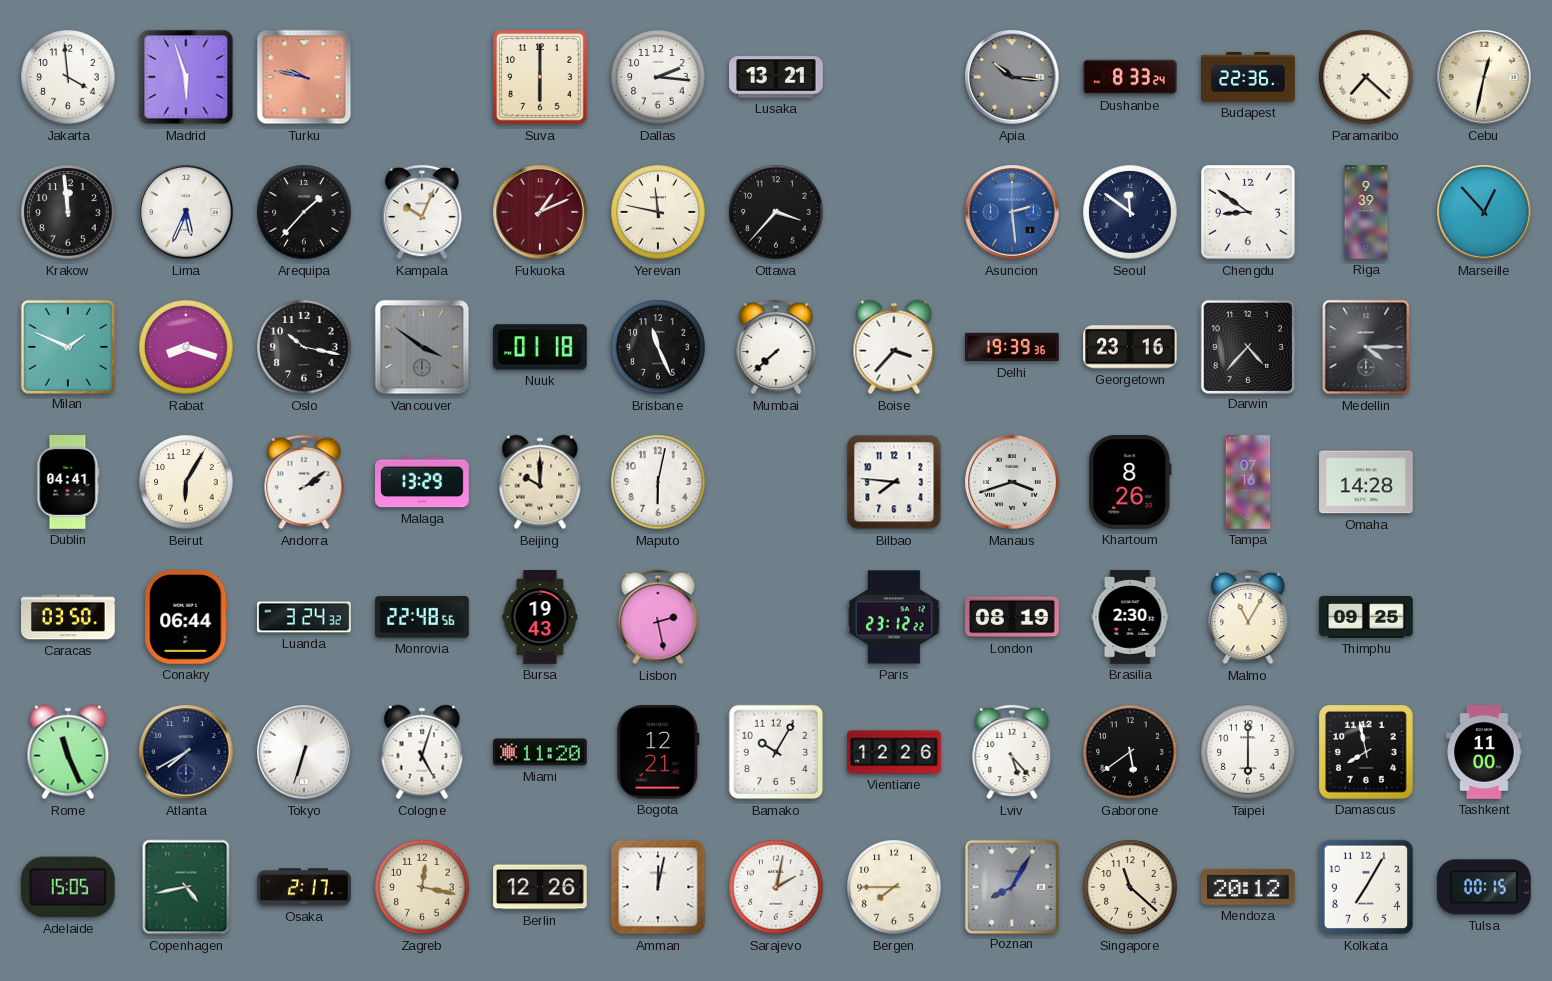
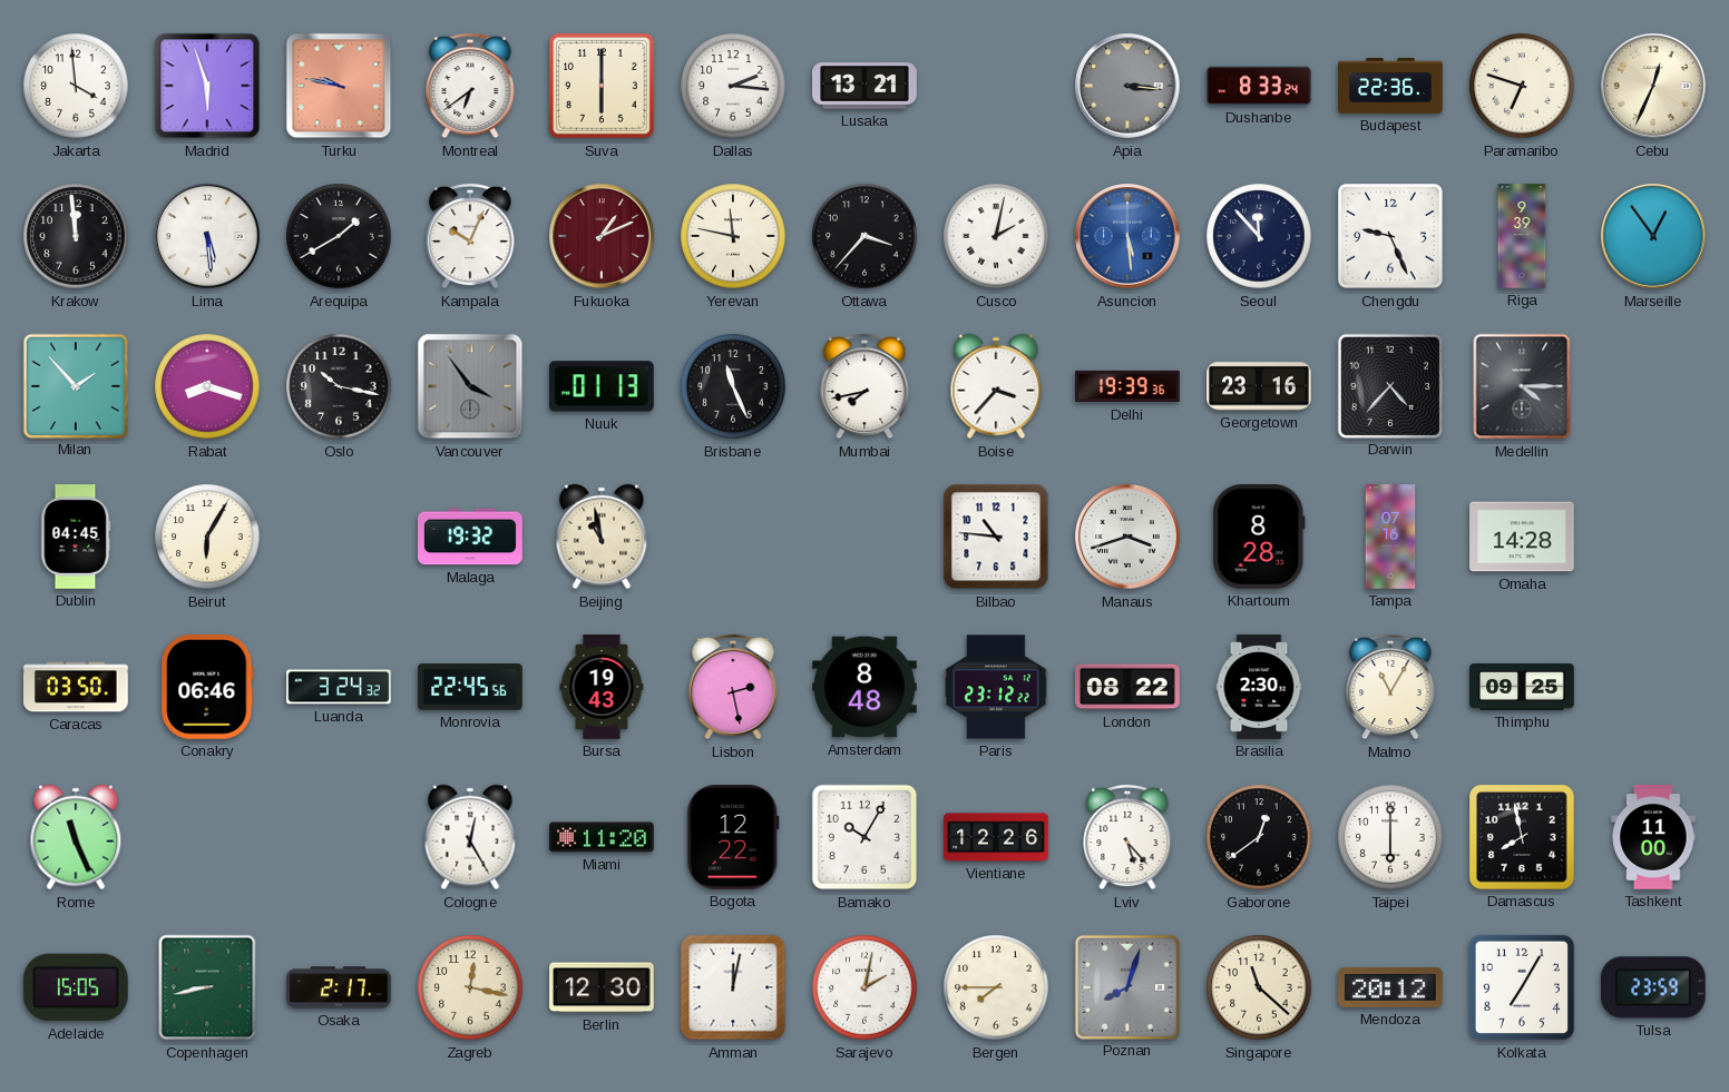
Montreal: none -> 6:39 (470, 86)
Apia: 10:16 -> 3:16 (1127, 86)
Paramaribo: 7:22 -> 6:48 (1522, 86)
Cebu: 12:32 -> 12:34 (1653, 86)
Lima: 5:34 -> 5:29 (207, 236)
Arequipa: 1:37 -> 1:40 (339, 236)
Cusco: none -> 2:02 (996, 236)
Asuncion: 2:29 -> 5:29 (1127, 236)
Seoul: 11:51 -> 11:53 (1259, 236)
Chengdu: 8:51 -> 9:26 (1391, 237)
Marseille: 12:53 -> 12:54 (1653, 236)
Milan: 1:49 -> 1:53 (75, 385)
Vancouver: 3:51 -> 3:54 (470, 386)
Nuuk: 01:18 -> 01:13 (602, 386)
Mumbai: 7:38 -> 7:43 (864, 386)
Dublin: 04:41 -> 04:45 (76, 537)
Andorra: 2:09 -> none (304, 482)
Malaga: 13:29 -> 19:32 (471, 537)
Beijing: 10:00 -> 10:58 (602, 537)
Maputo: 6:02 -> none (658, 482)
Bilbao: 7:46 -> 10:46 (996, 537)
Khartoum: 8:26 -> 8:28 (1259, 538)
Conakry: 06:44 -> 06:46 (207, 688)
Monrovia: 22:48 -> 22:45 (470, 687)
Amsterdam: none -> 8:48 (864, 687)
London: 08:19 -> 08:22 (1129, 687)
Atlanta: 7:40 -> none (186, 752)
Tokyo: 6:33 -> none (304, 752)
Cologne: 5:03 -> 12:25 (470, 837)
Bogota: 12:21 -> 12:22 (733, 838)
Gaborone: 5:39 -> 12:39 (1259, 837)
Copenhagen: 4:43 -> 8:43 (207, 987)
Berlin: 12:26 -> 12:30 (602, 987)
Poznan: 8:05 -> 8:03 (1126, 986)
Tulsa: 00:15 -> 23:59 (1653, 987)
